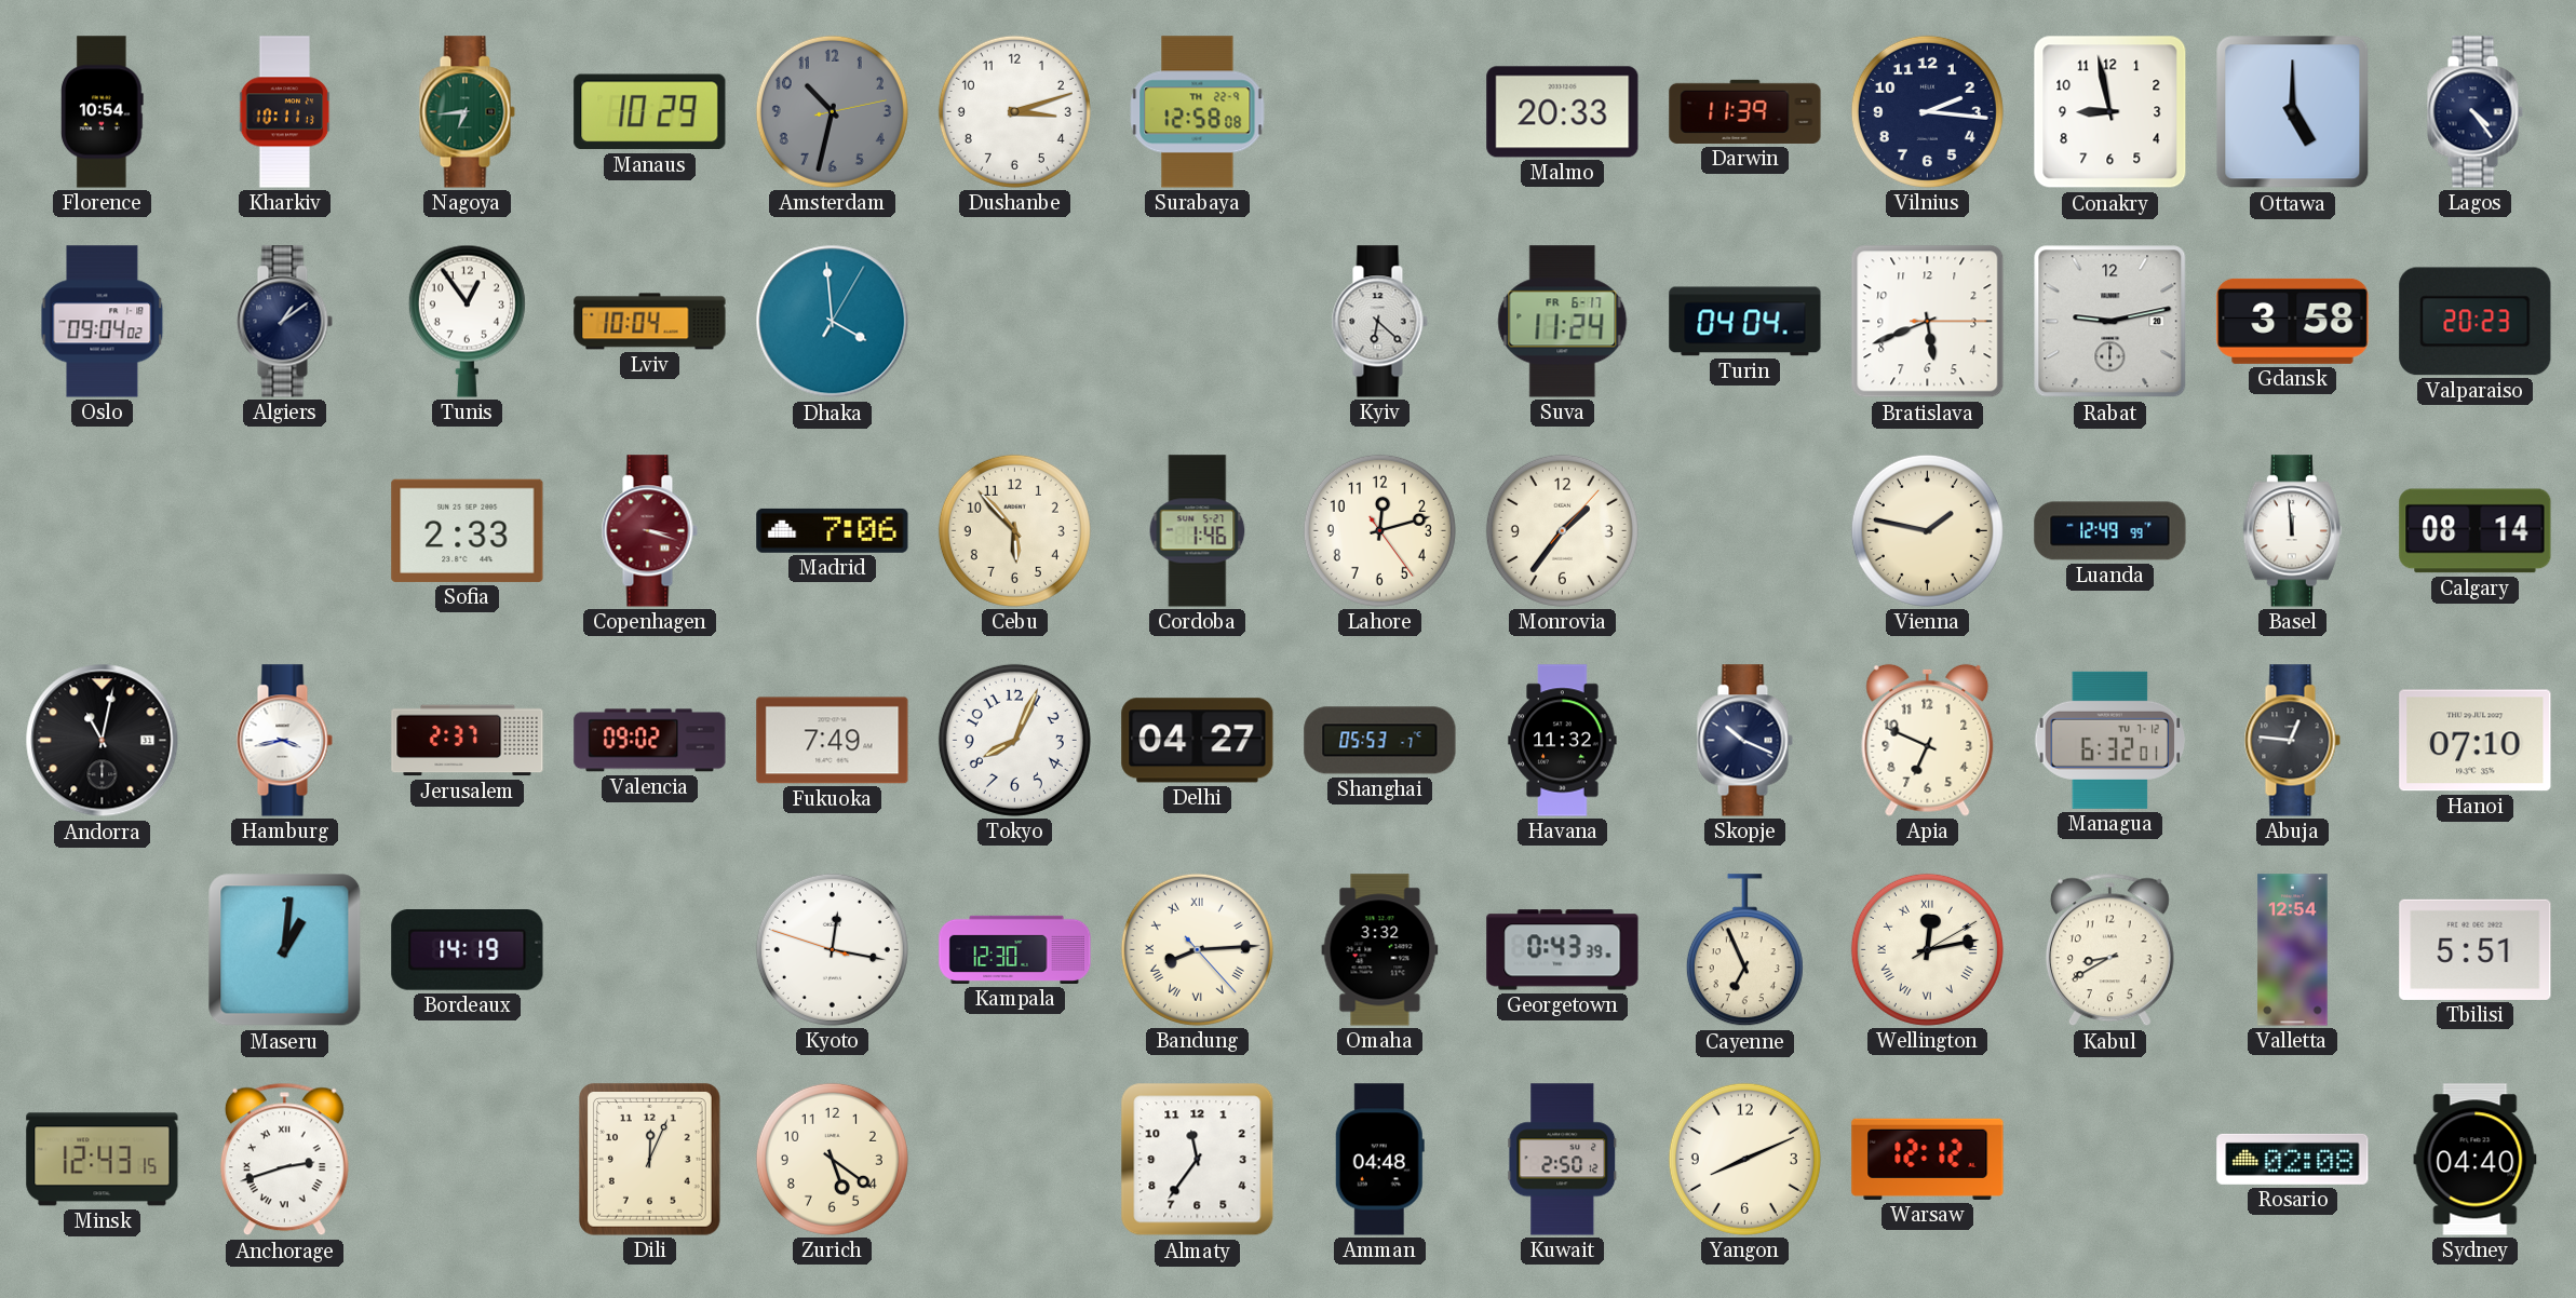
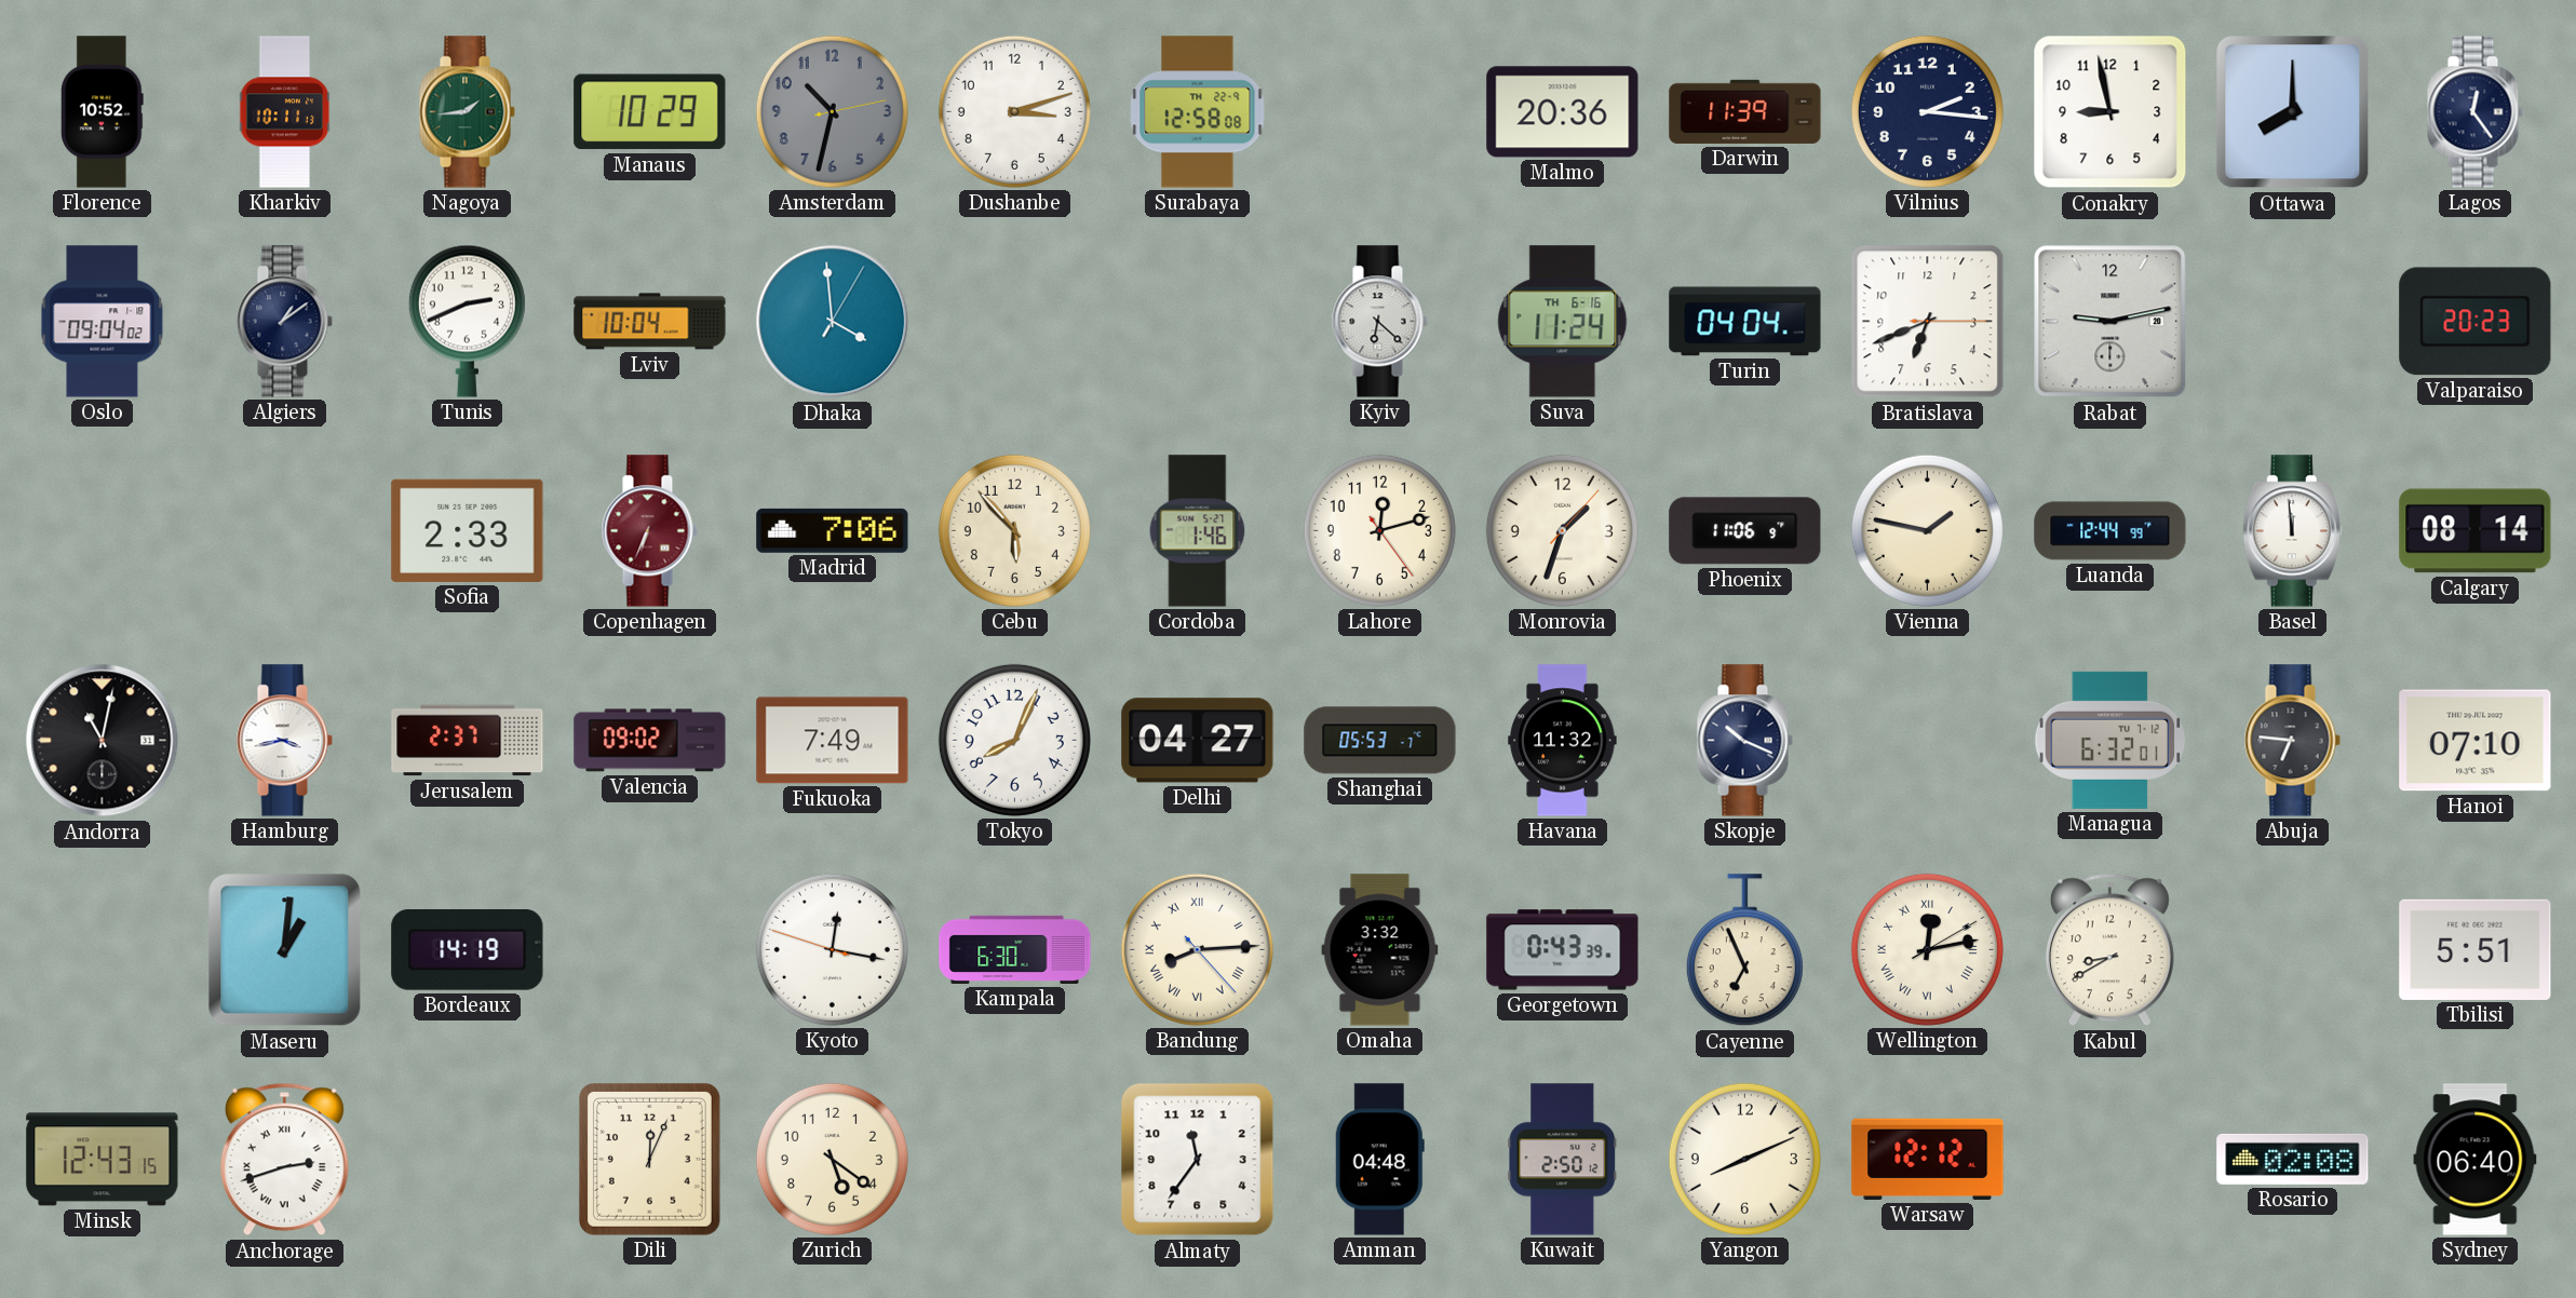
Florence: 10:54 -> 10:52 (102, 112)
Nagoya: 6:44 -> 1:44 (467, 112)
Malmo: 20:33 -> 20:36 (1563, 112)
Ottawa: 5:00 -> 8:00 (2293, 112)
Lagos: 4:24 -> 12:24 (2474, 112)
Tunis: 12:54 -> 2:41 (467, 321)
Suva date: FR 6-17 -> TH 6-16 (1563, 322)
Bratislava: 5:41 -> 6:41 (1928, 322)
Gdansk: 3:58 -> none (2293, 321)
Copenhagen: 3:18 -> 6:34 (649, 531)
Monrovia: 1:36 -> 1:33 (1562, 530)
Phoenix: none -> 11:06 (1745, 531)
Luanda: 12:49 -> 12:44 (2110, 531)
Apia: 6:49 -> none (1928, 740)
Abuja: 12:46 -> 6:46 (2292, 741)
Kampala: 12:30 -> 6:30 (1015, 949)
Valletta: 12:54 -> none (2293, 950)
Sydney: 04:40 -> 06:40 (2476, 1160)
